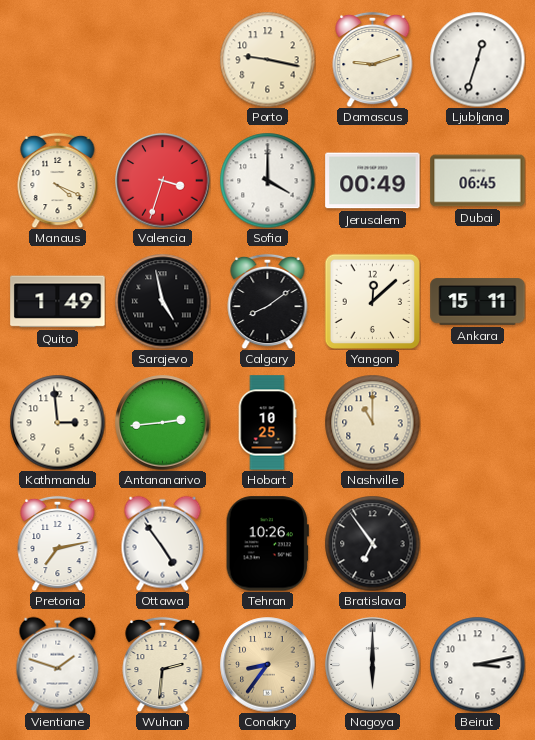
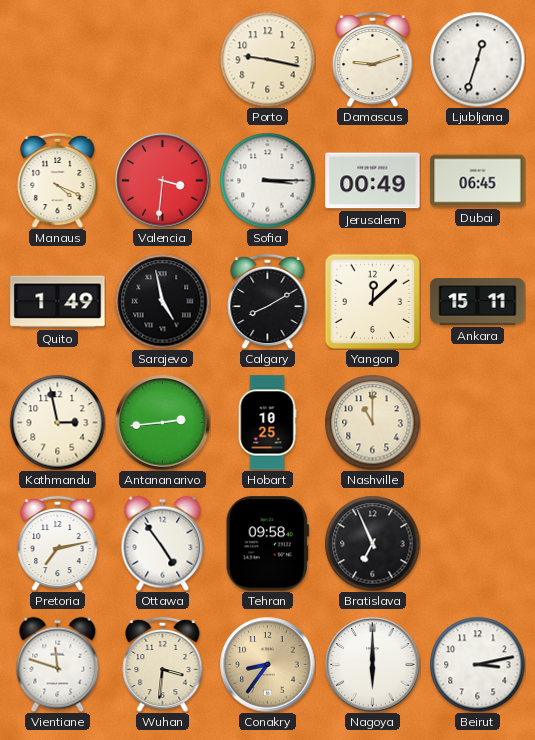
Valencia: 3:33 -> 3:31 (163, 181)
Sofia: 4:00 -> 3:15 (267, 180)
Calgary: 8:09 -> 8:10 (268, 301)
Kathmandu: 2:59 -> 2:58 (57, 422)
Tehran: 10:26 -> 09:58 (267, 544)
Bratislava: 6:54 -> 6:56 (372, 543)
Vientiane: 1:48 -> 11:48 (58, 664)
Wuhan: 2:31 -> 3:31 (163, 664)
